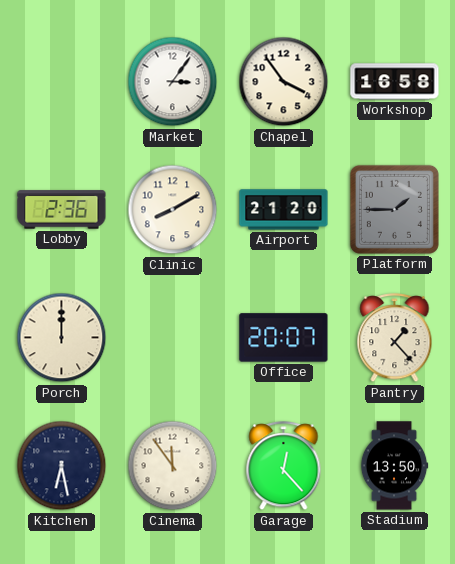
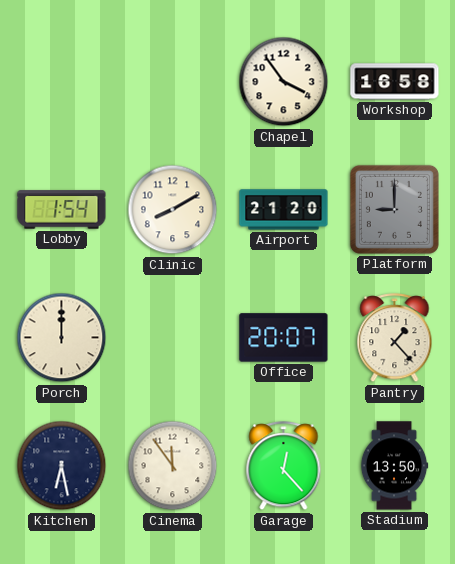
Market: 3:06 -> none (173, 82)
Lobby: 2:36 -> 1:54 (62, 210)
Platform: 1:45 -> 9:00 (394, 209)
